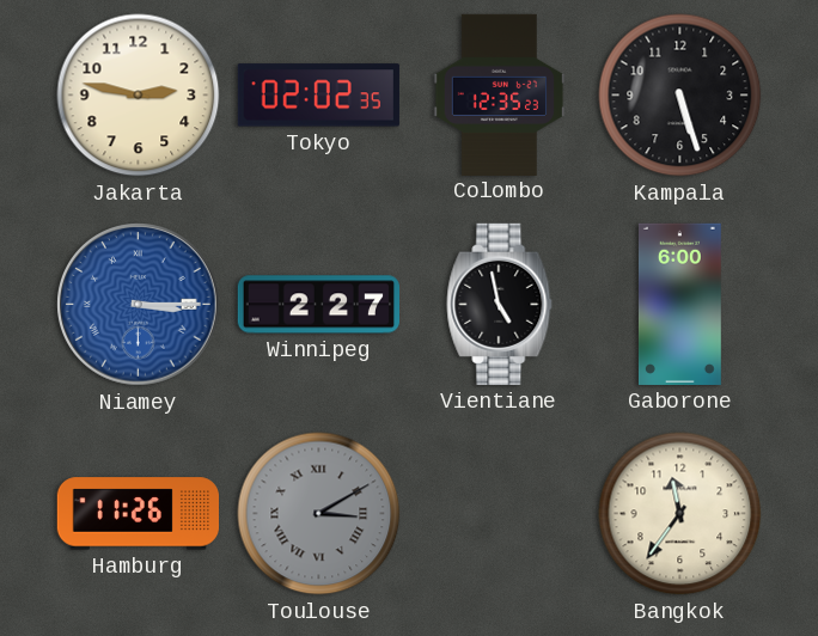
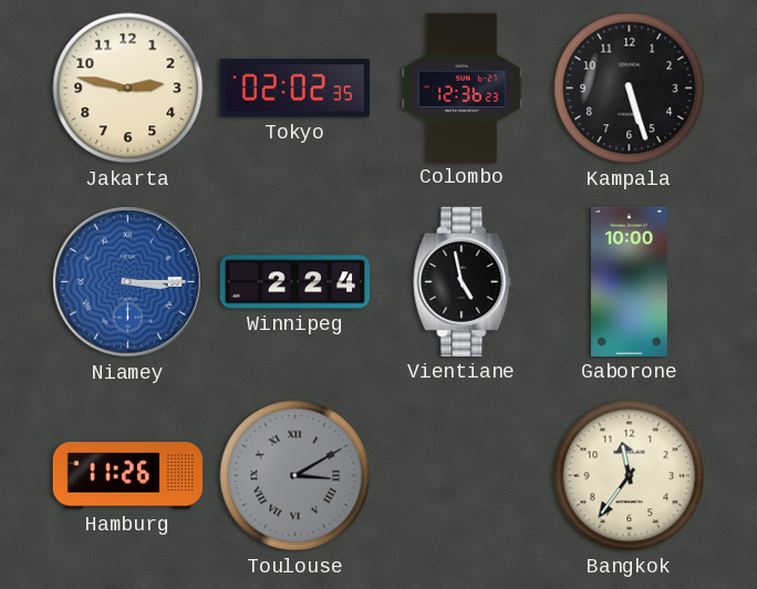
Colombo: 12:35 -> 12:36 (463, 87)
Winnipeg: 2:27 -> 2:24 (294, 282)
Gaborone: 6:00 -> 10:00 (629, 281)
